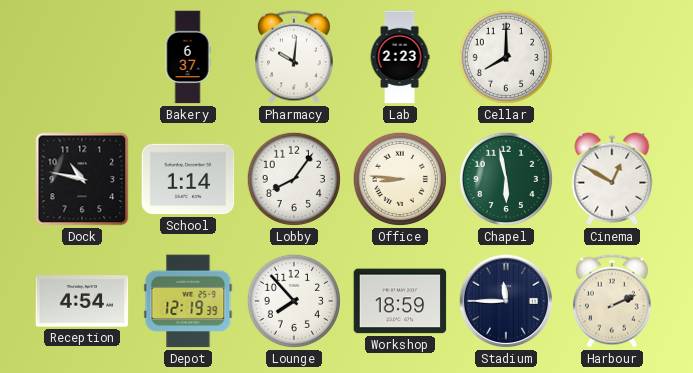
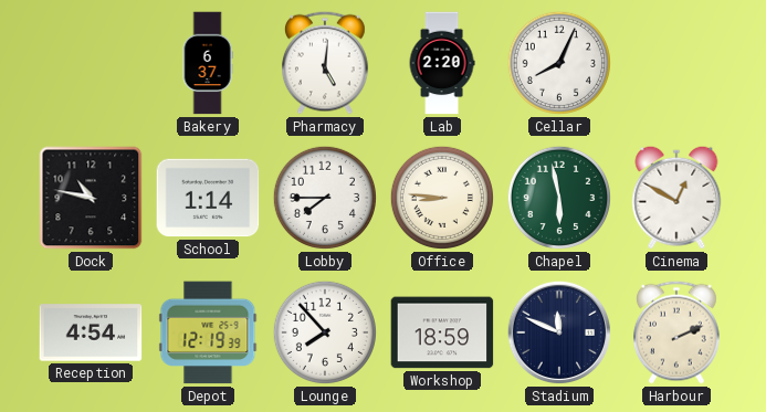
Pharmacy: 10:01 -> 5:01 (326, 63)
Lab: 2:23 -> 2:20 (442, 63)
Cellar: 8:00 -> 8:04 (559, 63)
Lobby: 8:06 -> 7:45 (325, 198)
Stadium: 11:45 -> 11:49 (559, 332)
